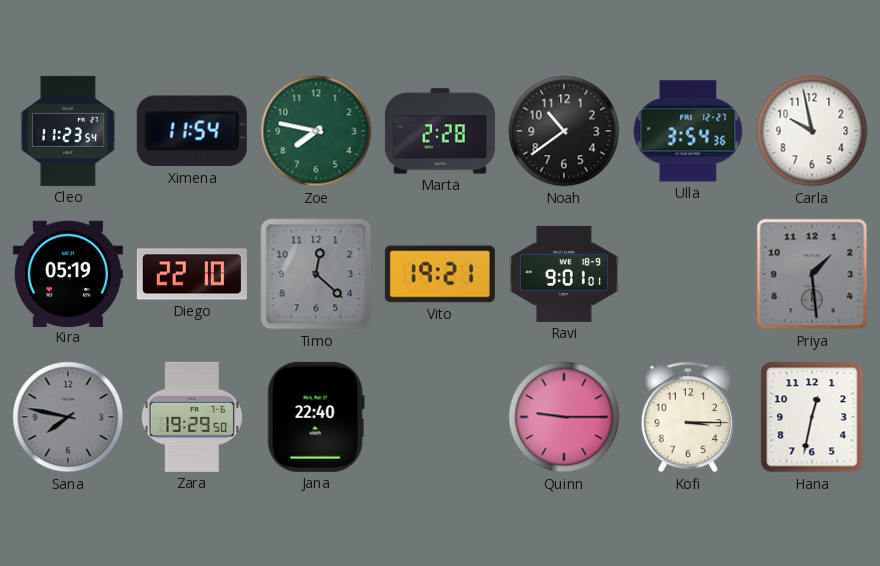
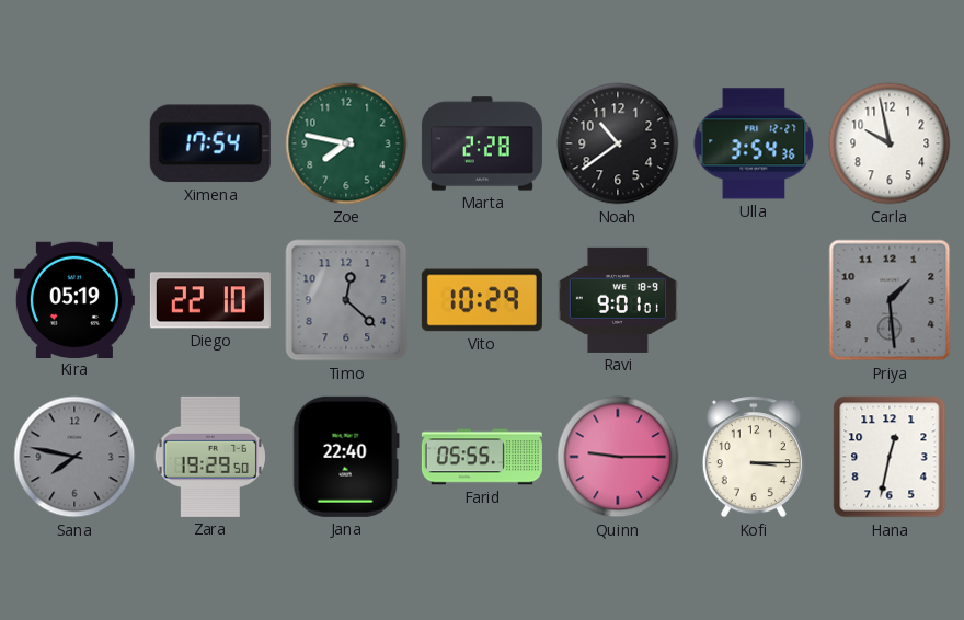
Cleo: 11:23 -> none (68, 131)
Ximena: 11:54 -> 17:54 (210, 143)
Vito: 19:21 -> 10:29 (482, 300)
Farid: none -> 05:55 (482, 457)
